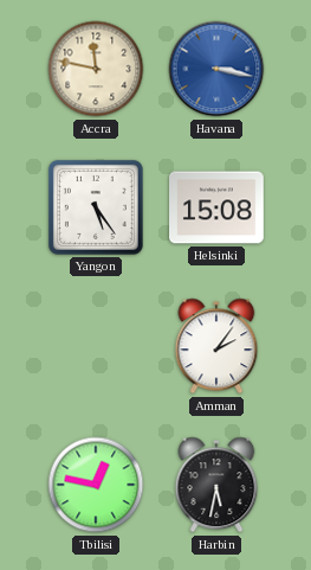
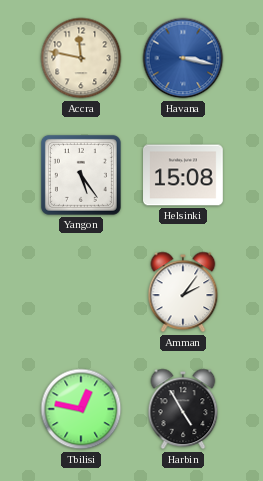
Harbin: 5:32 -> 4:55 (183, 409)
